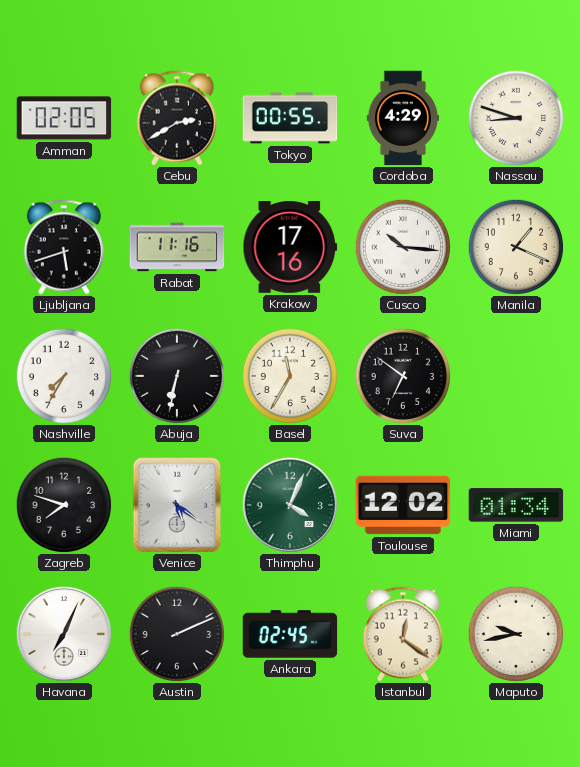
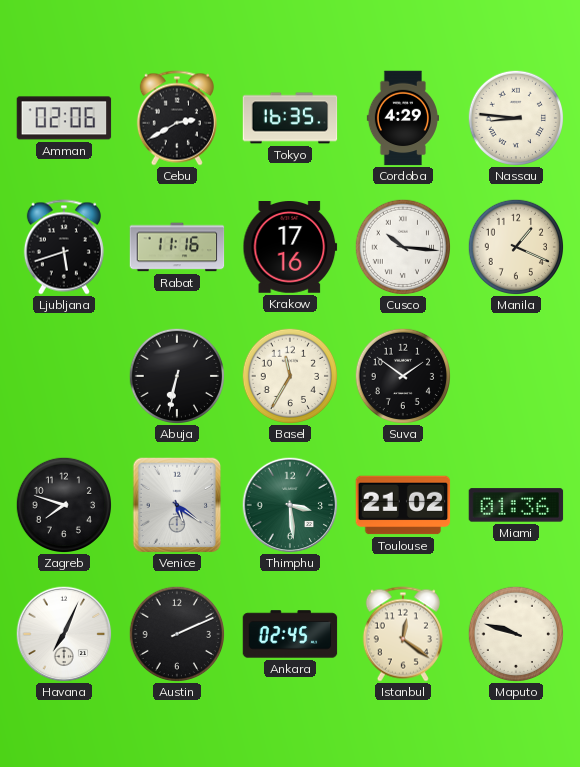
Amman: 02:05 -> 02:06 (64, 118)
Tokyo: 00:55 -> 16:35 (290, 118)
Nassau: 8:48 -> 8:46 (515, 117)
Nashville: 7:35 -> none (63, 375)
Suva: 6:51 -> 1:51 (402, 375)
Thimphu: 4:04 -> 3:29 (290, 505)
Toulouse: 12:02 -> 21:02 (403, 505)
Miami: 01:34 -> 01:36 (516, 505)
Maputo: 9:43 -> 9:48 (515, 633)
